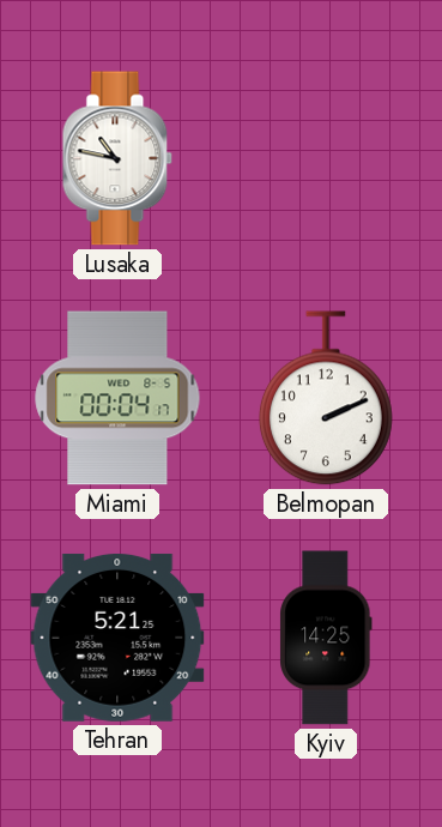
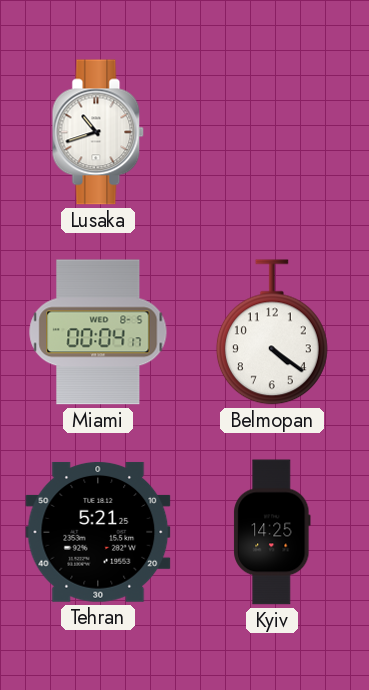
Lusaka: 10:47 -> 10:42 (98, 132)
Belmopan: 2:11 -> 4:21 (272, 332)
